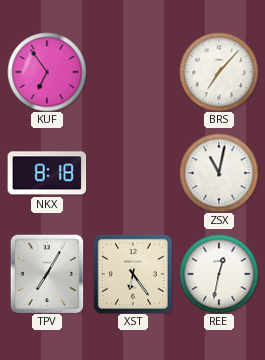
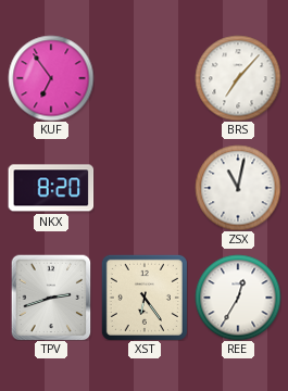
NKX: 8:18 -> 8:20 (51, 188)
TPV: 7:05 -> 2:42 (51, 298)
REE: 12:32 -> 12:35 (238, 298)
